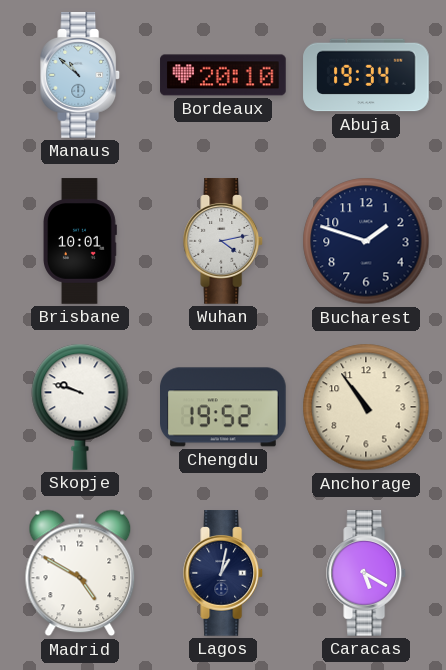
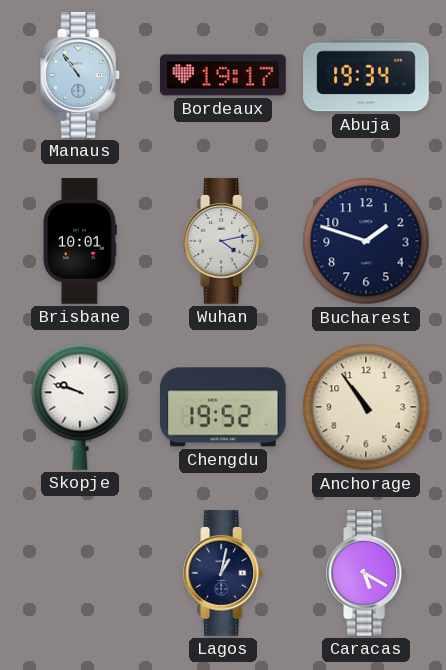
Manaus: 10:52 -> 10:54 (81, 75)
Bordeaux: 20:10 -> 19:17 (223, 75)
Madrid: 4:50 -> none (80, 573)
